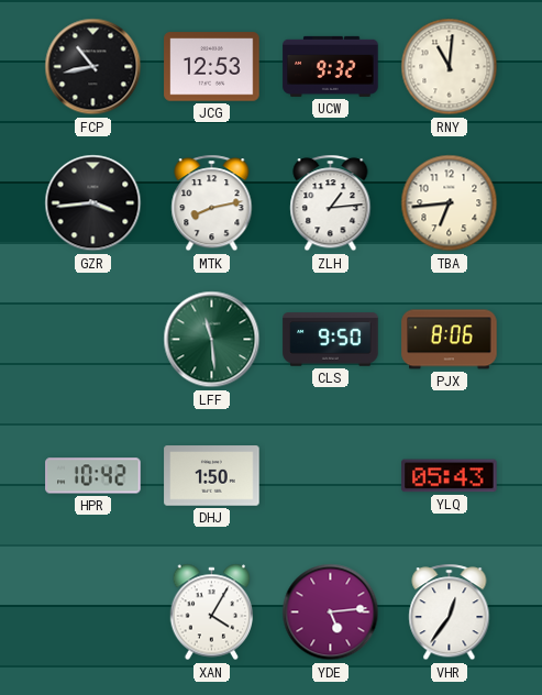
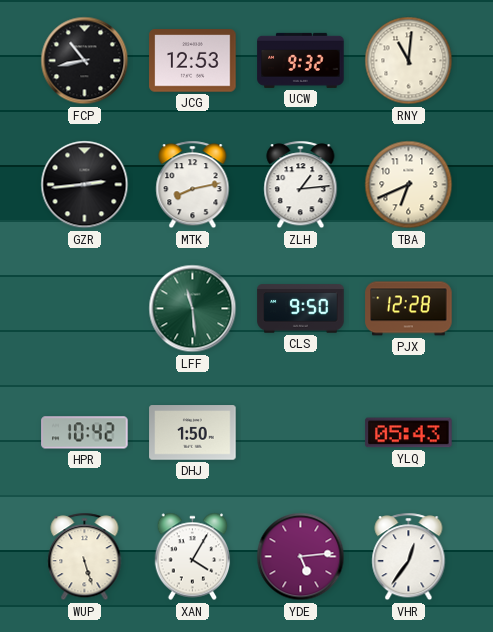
GZR: 3:44 -> 2:44 (85, 185)
TBA: 6:44 -> 6:41 (409, 185)
PJX: 8:06 -> 12:28 (409, 309)
WUP: none -> 5:27 (85, 557)
